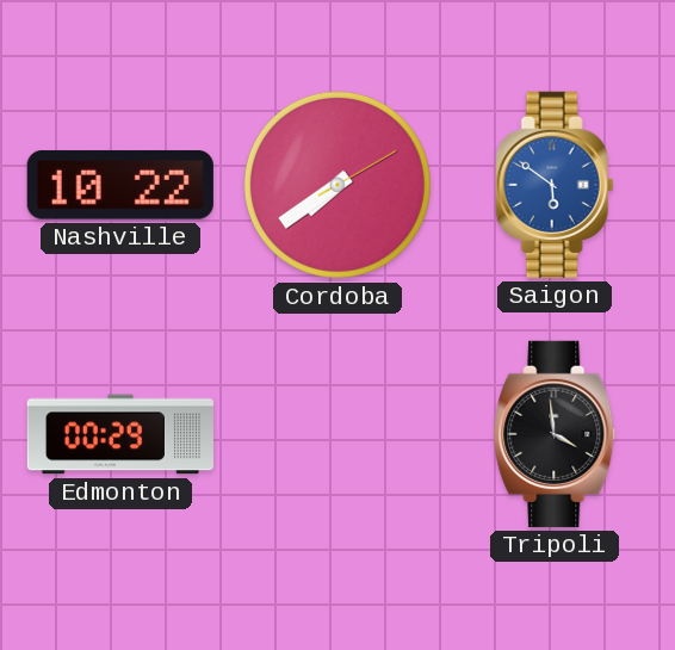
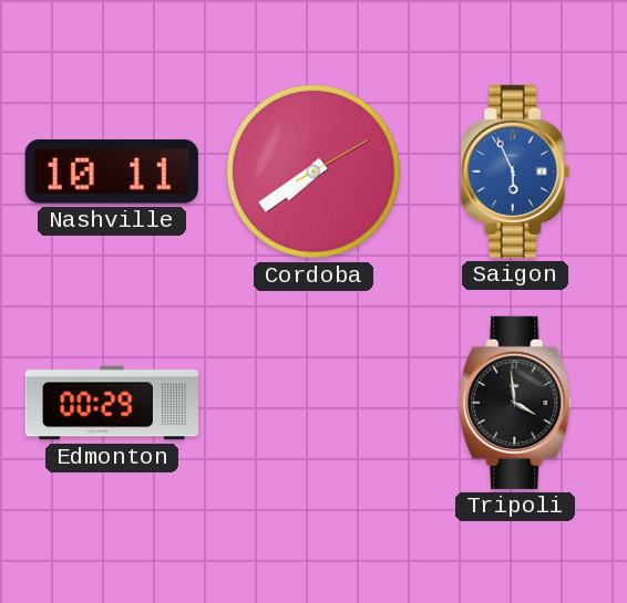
Nashville: 10:22 -> 10:11 (112, 171)
Saigon: 5:51 -> 5:56 (515, 171)
